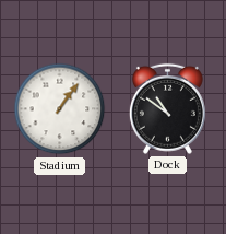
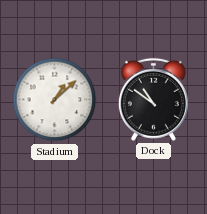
Stadium: 1:06 -> 1:08 (55, 100)
